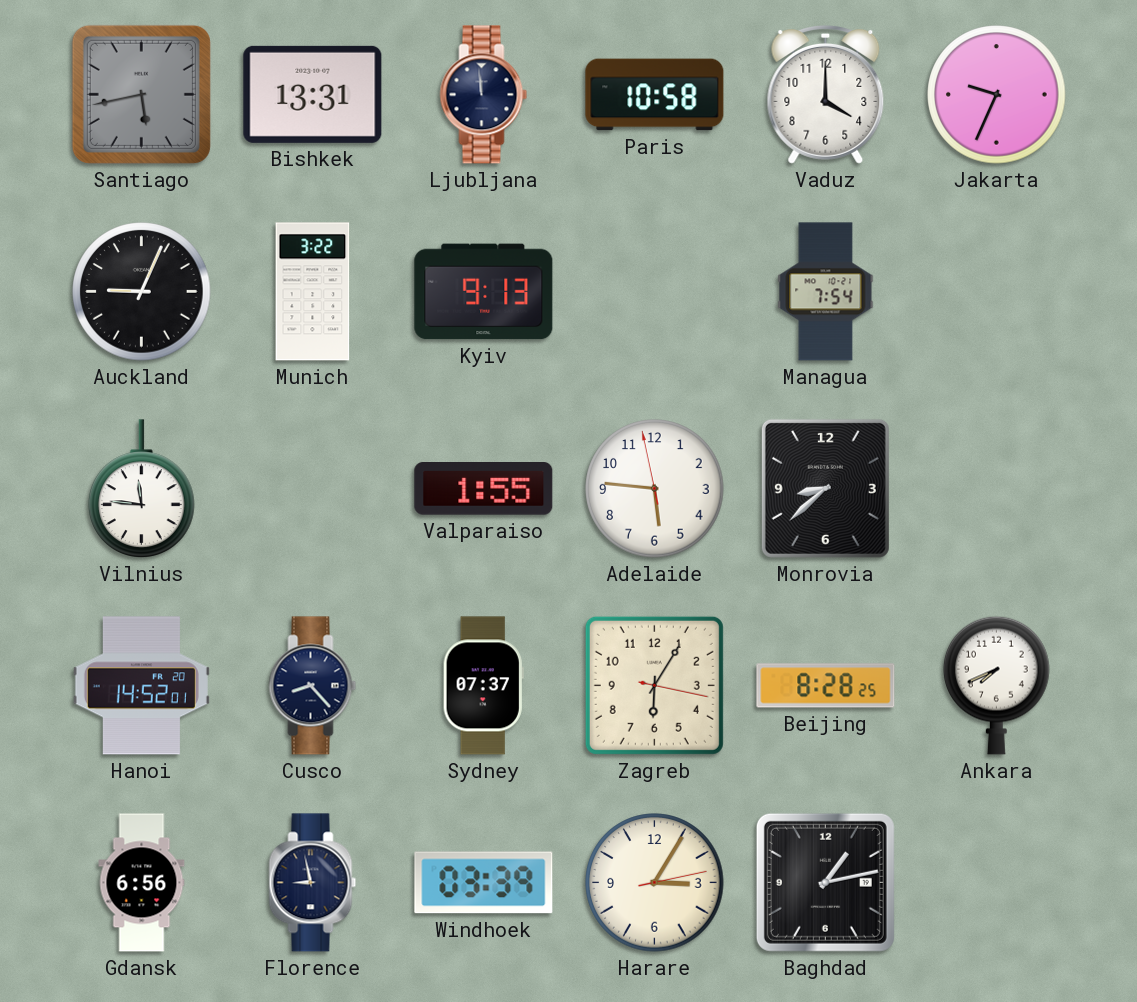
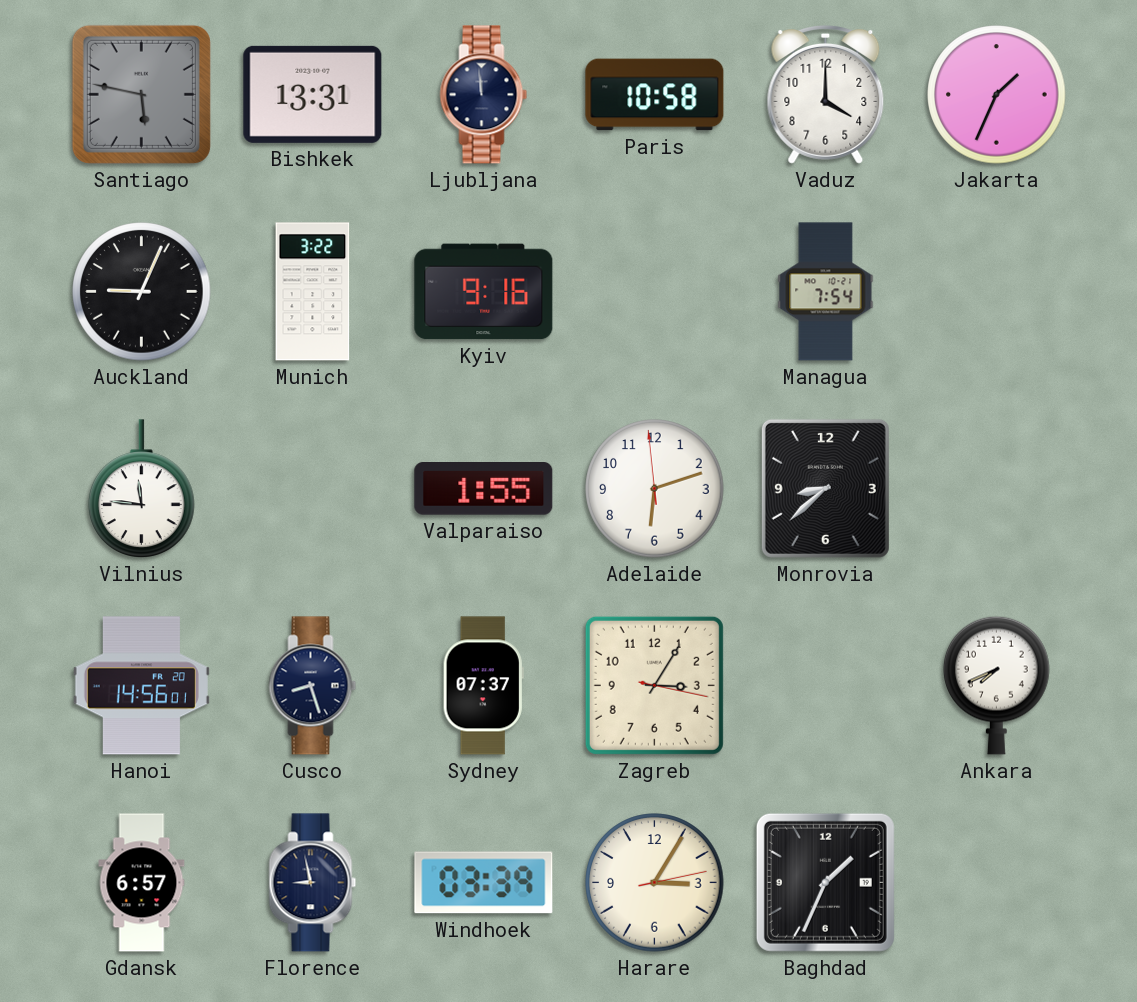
Santiago: 5:43 -> 5:47 (141, 94)
Jakarta: 9:34 -> 1:34 (997, 95)
Kyiv: 9:13 -> 9:16 (484, 292)
Adelaide: 5:45 -> 6:11 (655, 489)
Hanoi: 14:52 -> 14:56 (141, 686)
Cusco: 8:23 -> 8:27 (313, 686)
Zagreb: 6:05 -> 3:05 (654, 685)
Beijing: 8:28 -> none (826, 686)
Gdansk: 6:56 -> 6:57 (142, 883)
Baghdad: 1:13 -> 1:34 (825, 882)
